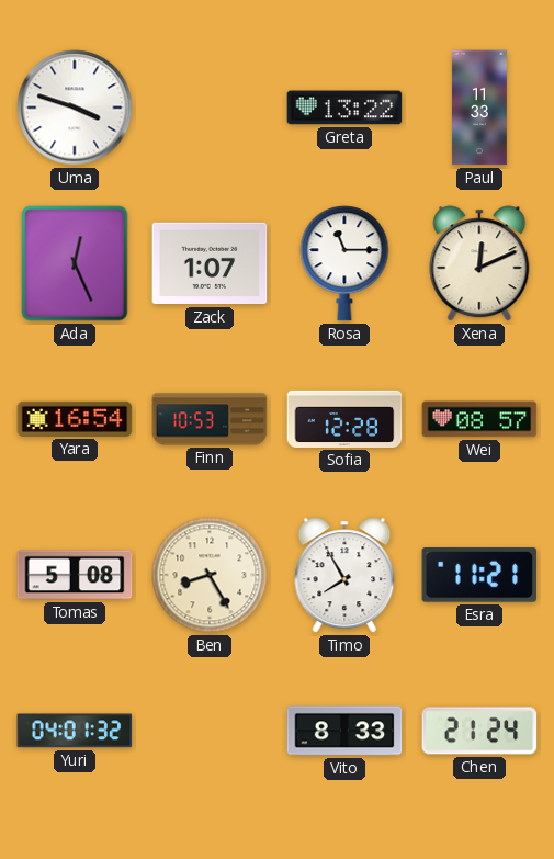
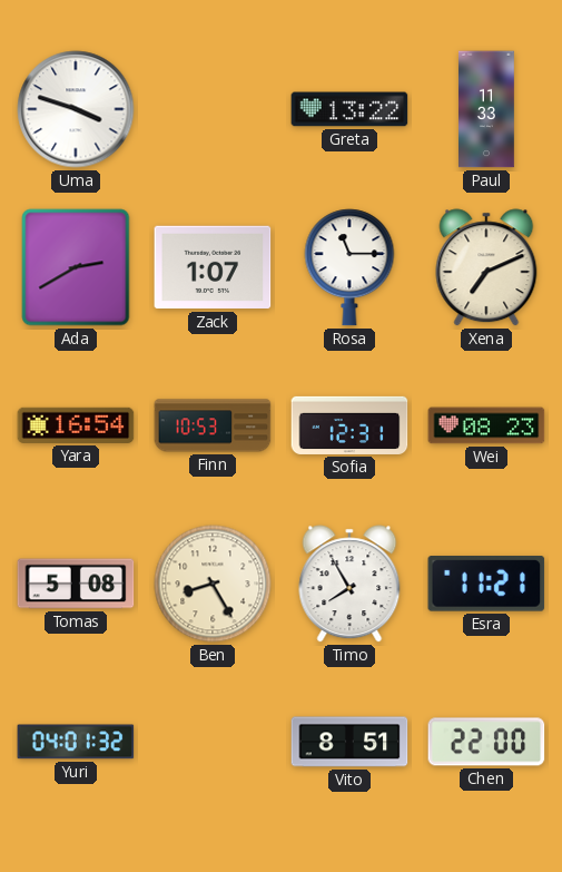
Ada: 12:26 -> 2:40 (76, 267)
Xena: 12:11 -> 7:11 (486, 267)
Sofia: 12:28 -> 12:31 (349, 425)
Wei: 08:57 -> 08:23 (486, 425)
Vito: 8:33 -> 8:51 (349, 742)
Chen: 21:24 -> 22:00 (486, 742)
